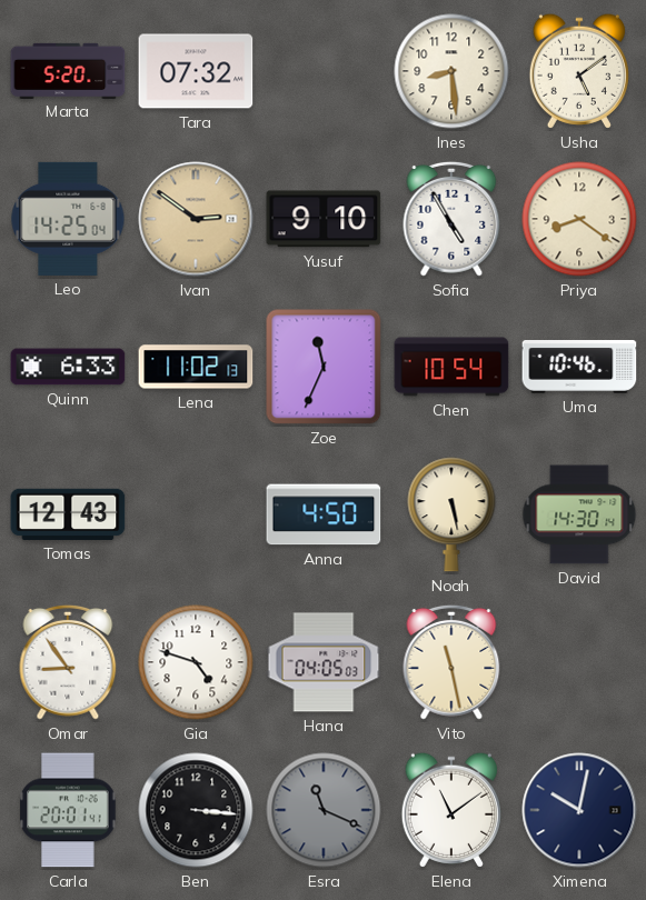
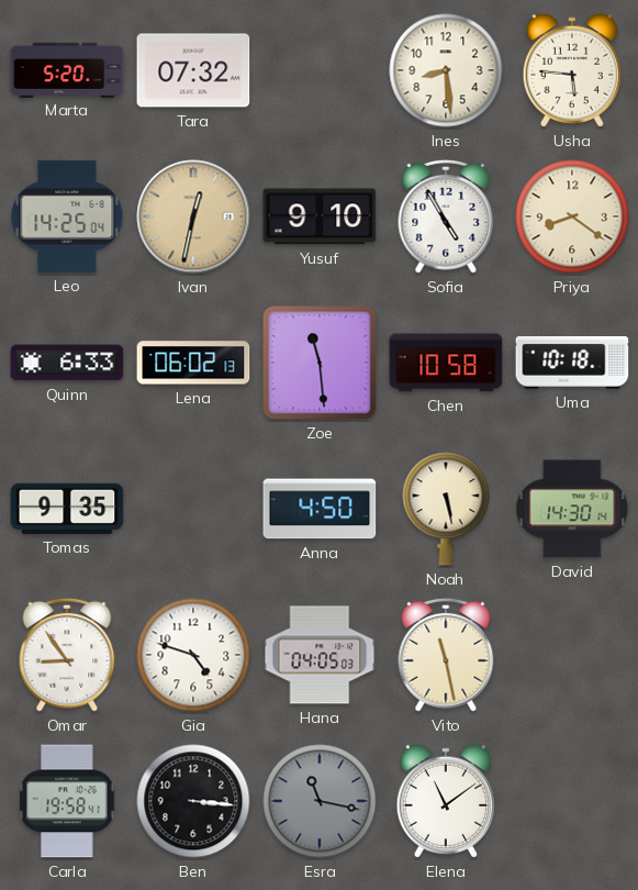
Usha: 5:09 -> 5:46 (572, 70)
Ivan: 2:51 -> 12:32 (193, 216)
Lena: 11:02 -> 06:02 (193, 363)
Zoe: 11:34 -> 11:29 (320, 363)
Chen: 10:54 -> 10:58 (446, 363)
Uma: 10:46 -> 10:18 (572, 364)
Tomas: 12:43 -> 9:35 (67, 509)
Carla: 20:01 -> 19:58 (67, 801)
Esra: 11:19 -> 11:17 (320, 801)
Ximena: 10:02 -> none (579, 810)
